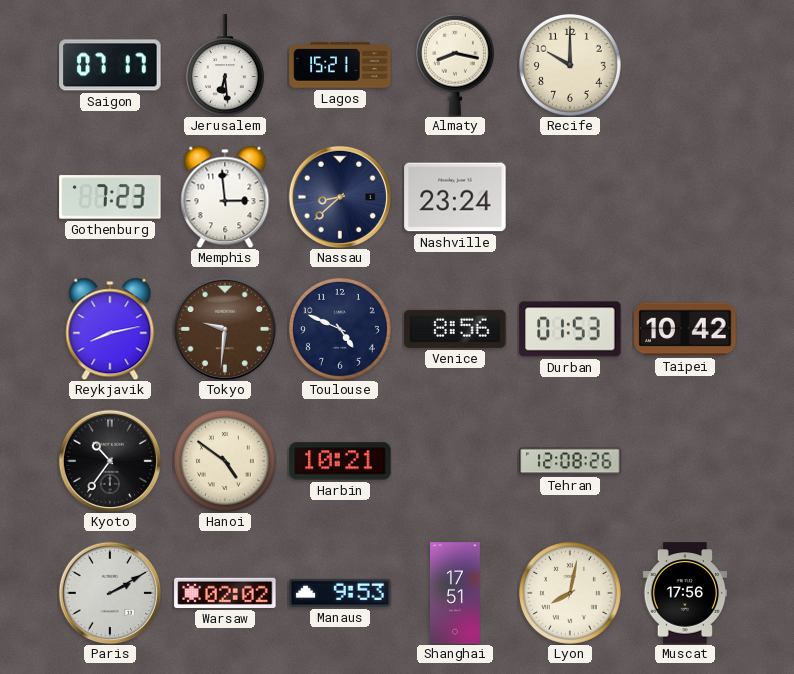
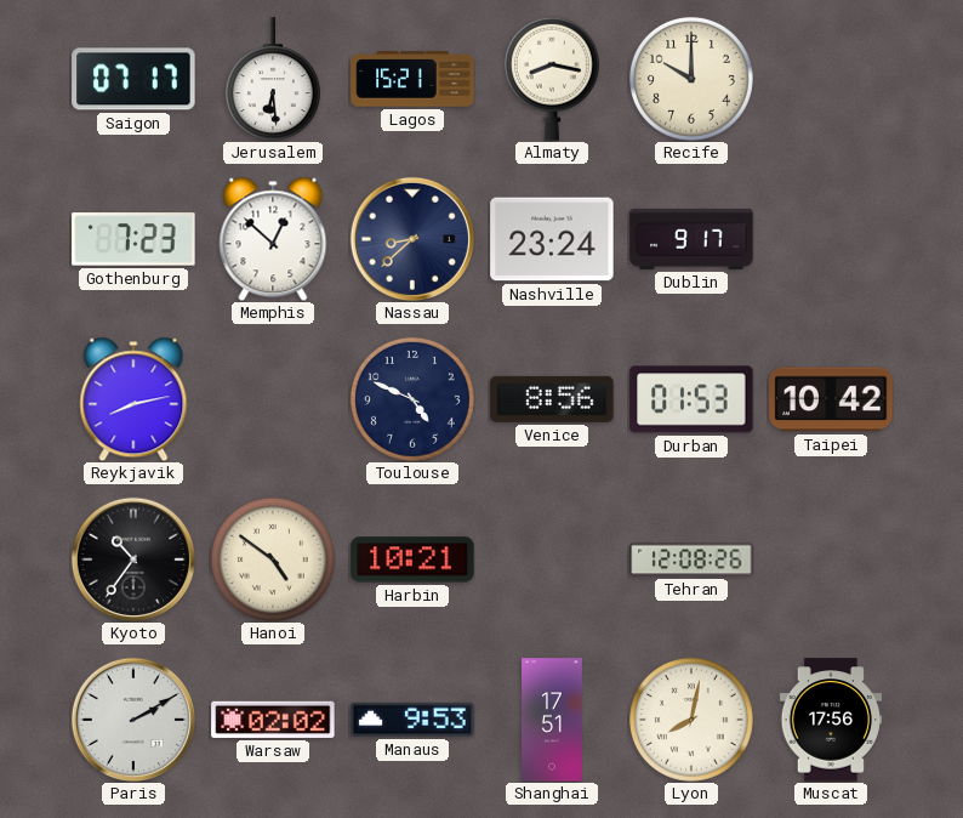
Memphis: 2:59 -> 12:52 (273, 239)
Dublin: none -> 9:17 (691, 239)
Tokyo: 9:31 -> none (225, 329)
